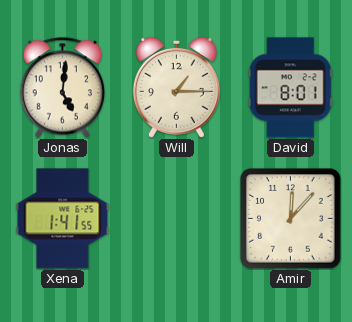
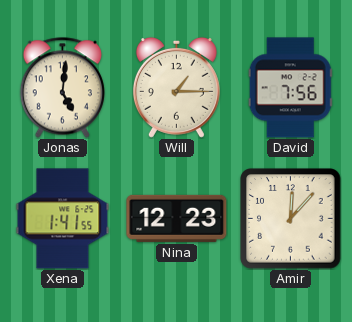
David: 8:01 -> 7:56 (290, 88)
Nina: none -> 12:23 (177, 218)
